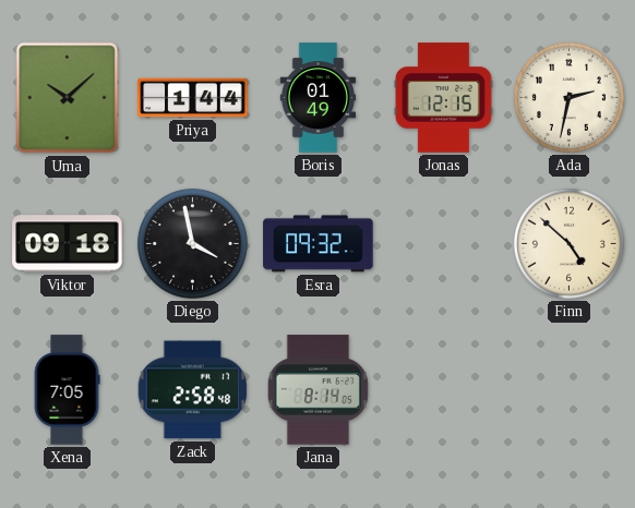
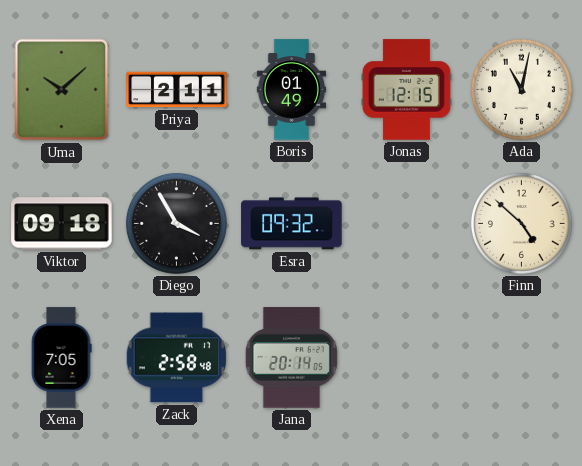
Priya: 1:44 -> 2:11 (177, 90)
Ada: 2:32 -> 11:02 (521, 89)
Diego: 3:58 -> 3:55 (176, 223)
Jana: 8:14 -> 20:14 (291, 358)
